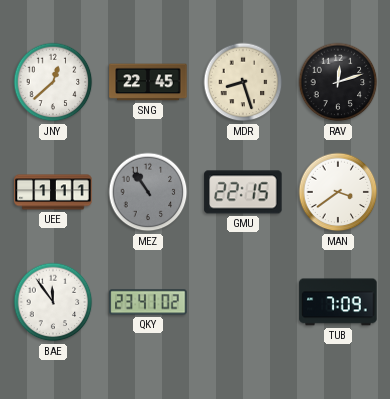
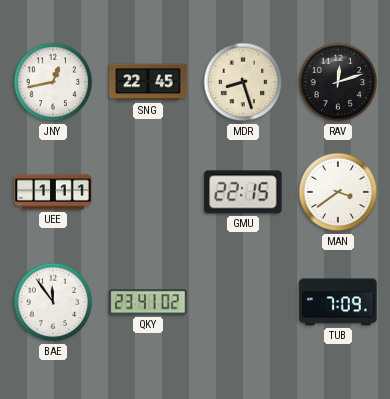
JNY: 12:38 -> 12:43 (53, 82)
MEZ: 10:54 -> none (148, 192)
